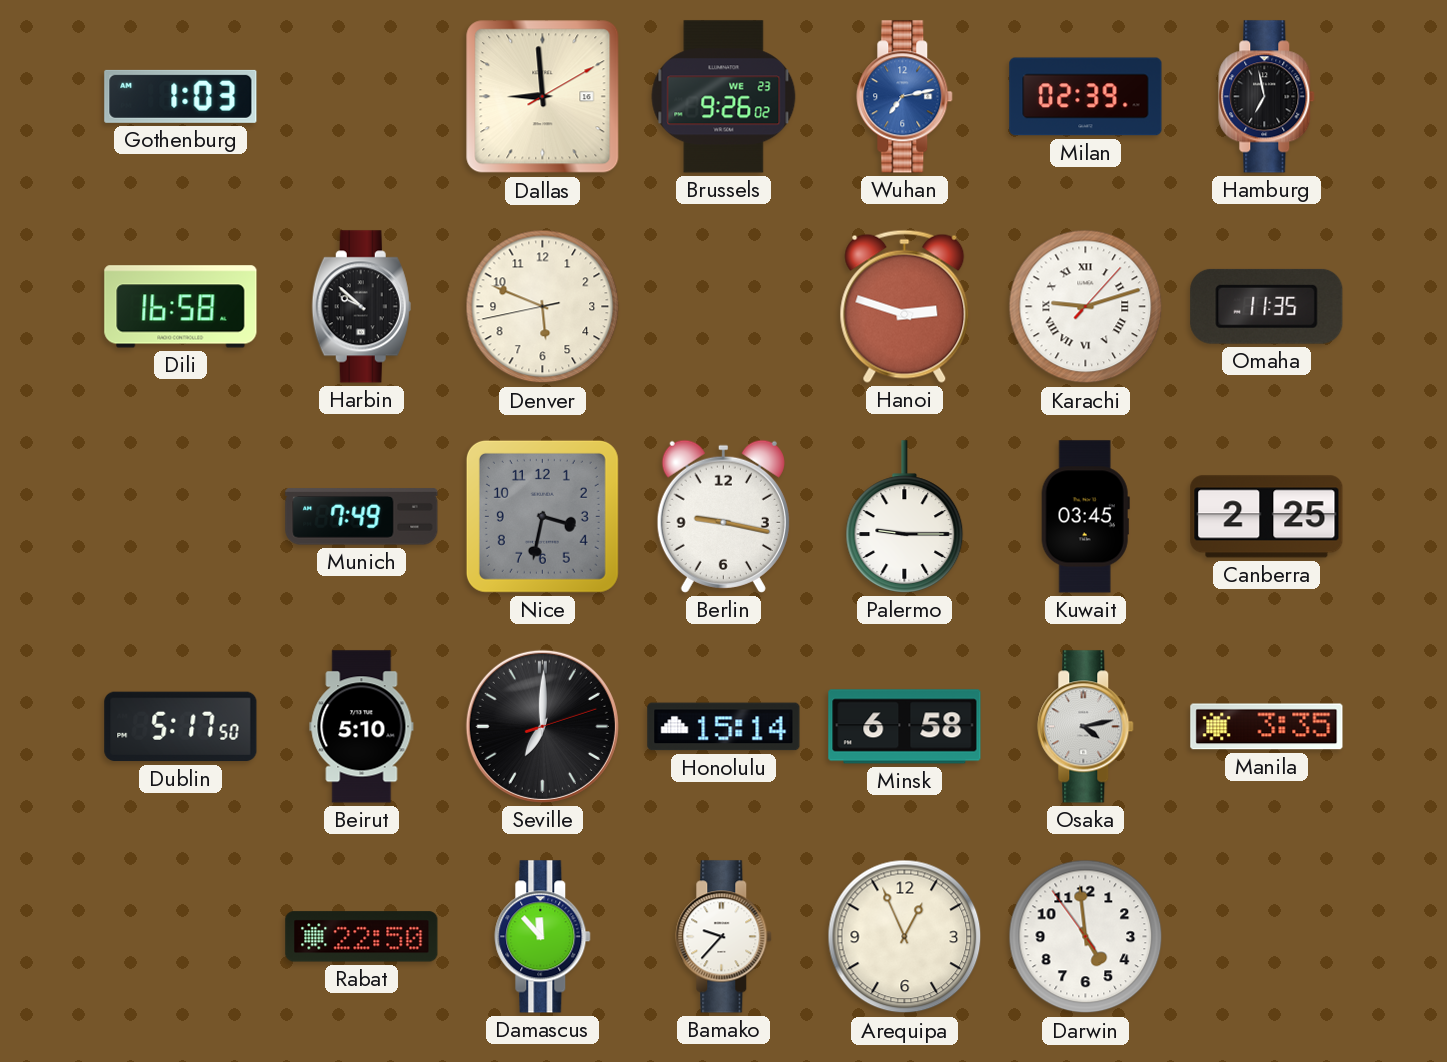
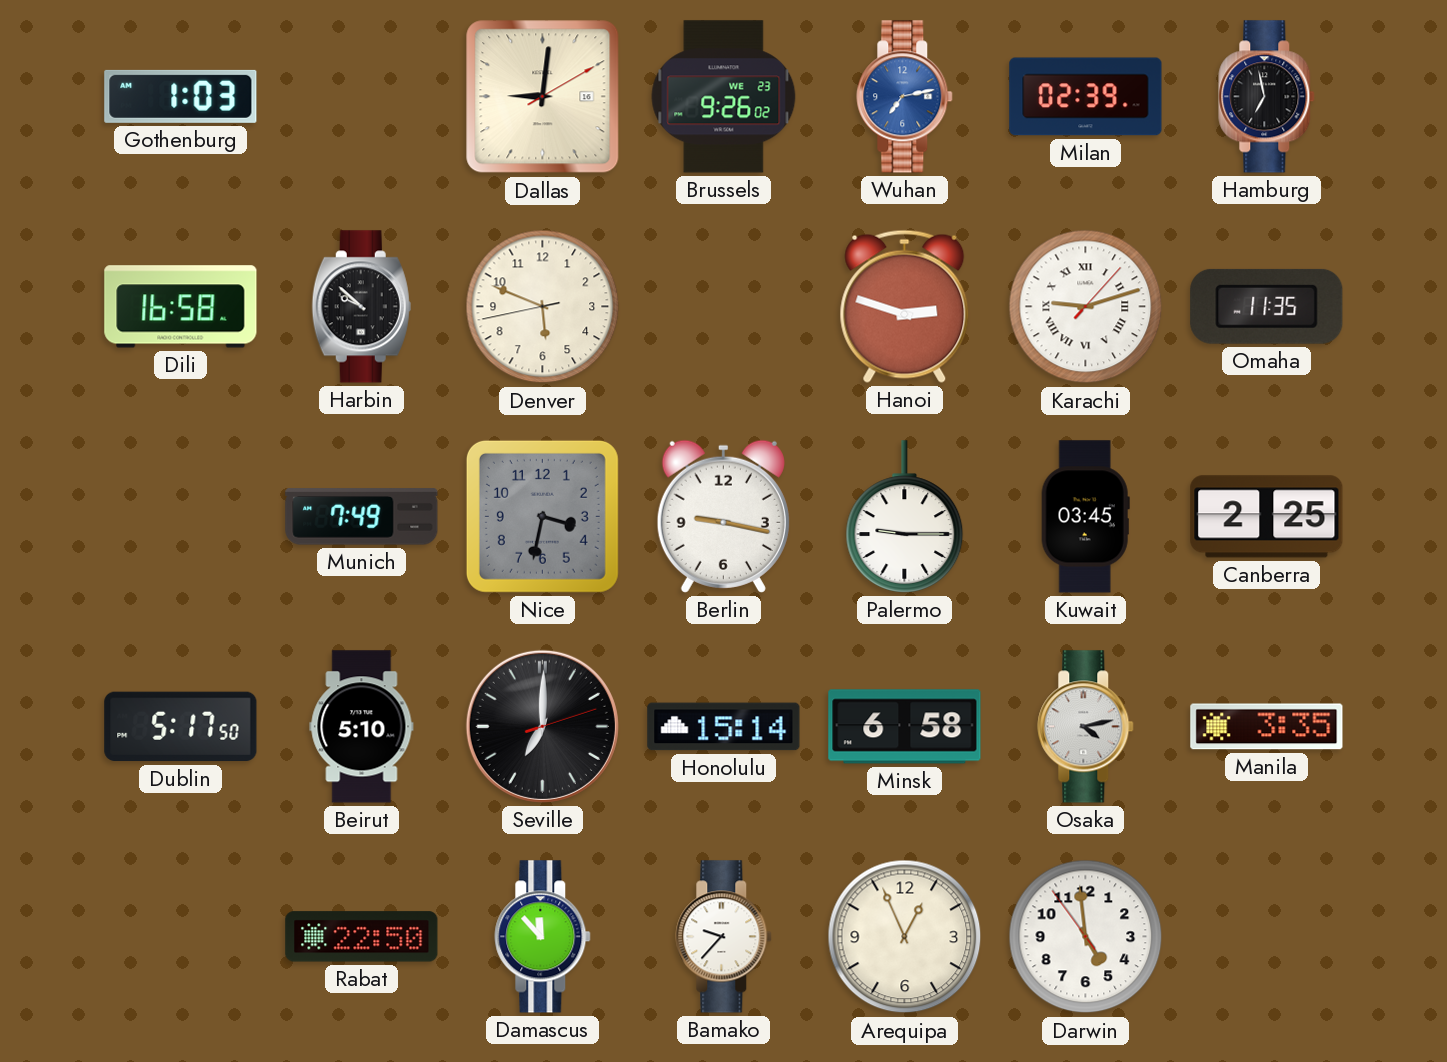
Dallas: 8:59 -> 9:01 (543, 97)
